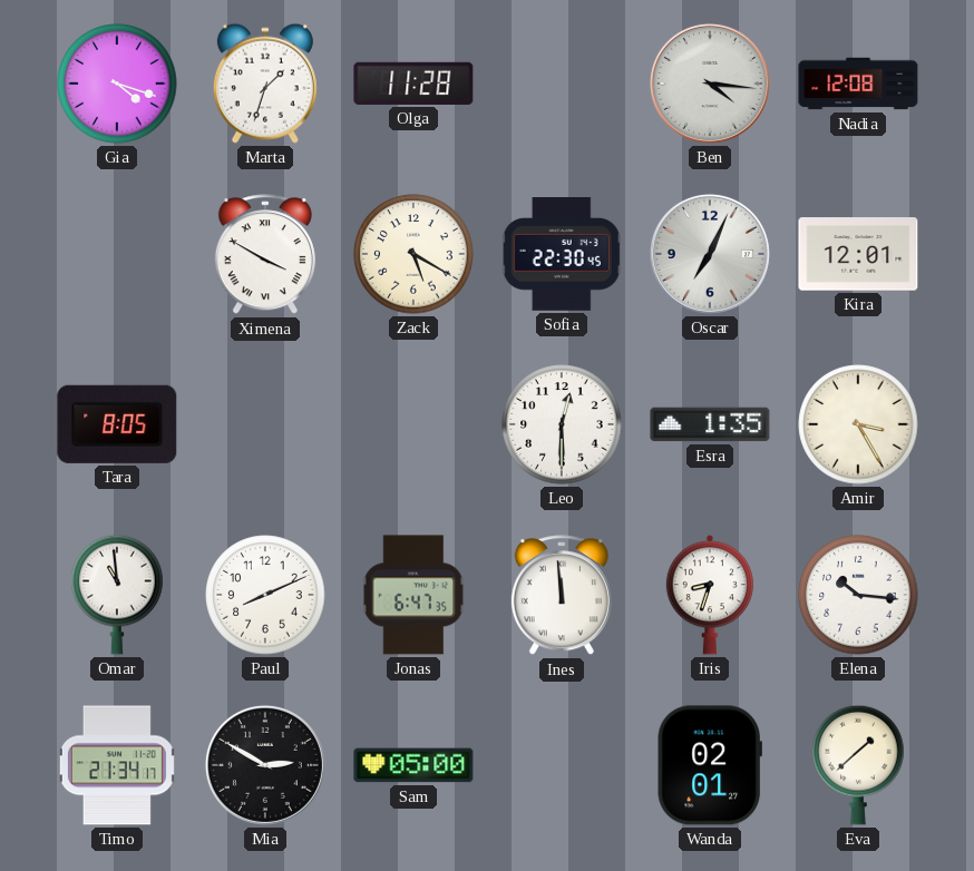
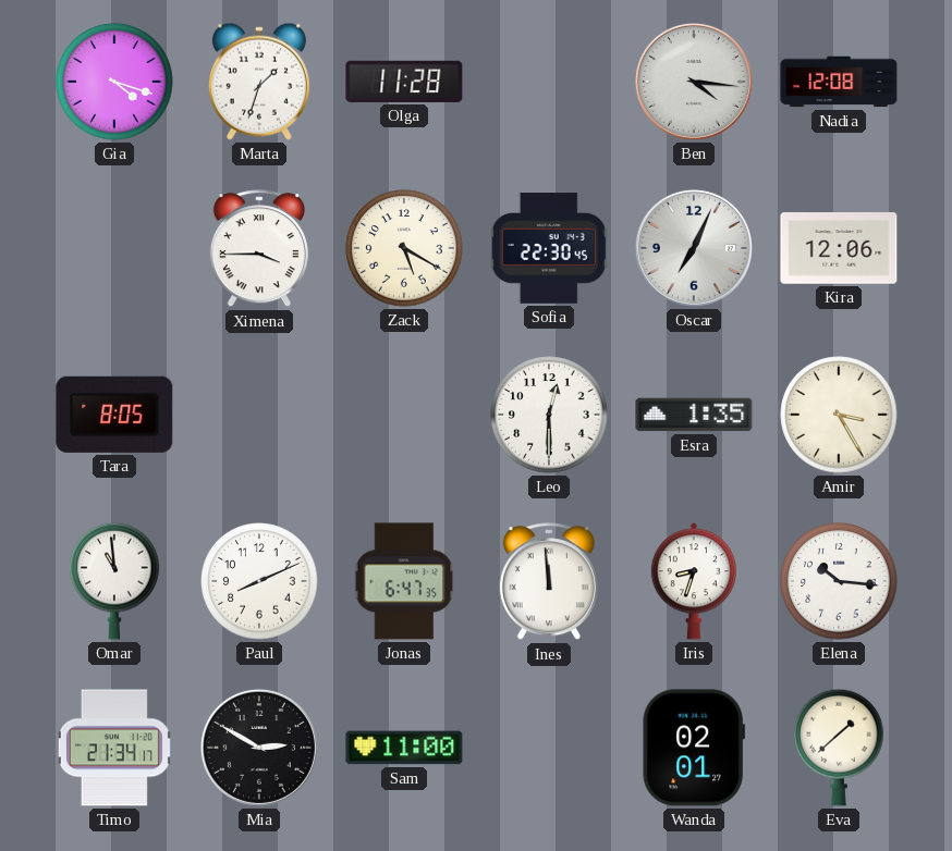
Ximena: 3:50 -> 3:45 (259, 249)
Kira: 12:01 -> 12:06 (839, 248)
Sam: 05:00 -> 11:00 (404, 748)
